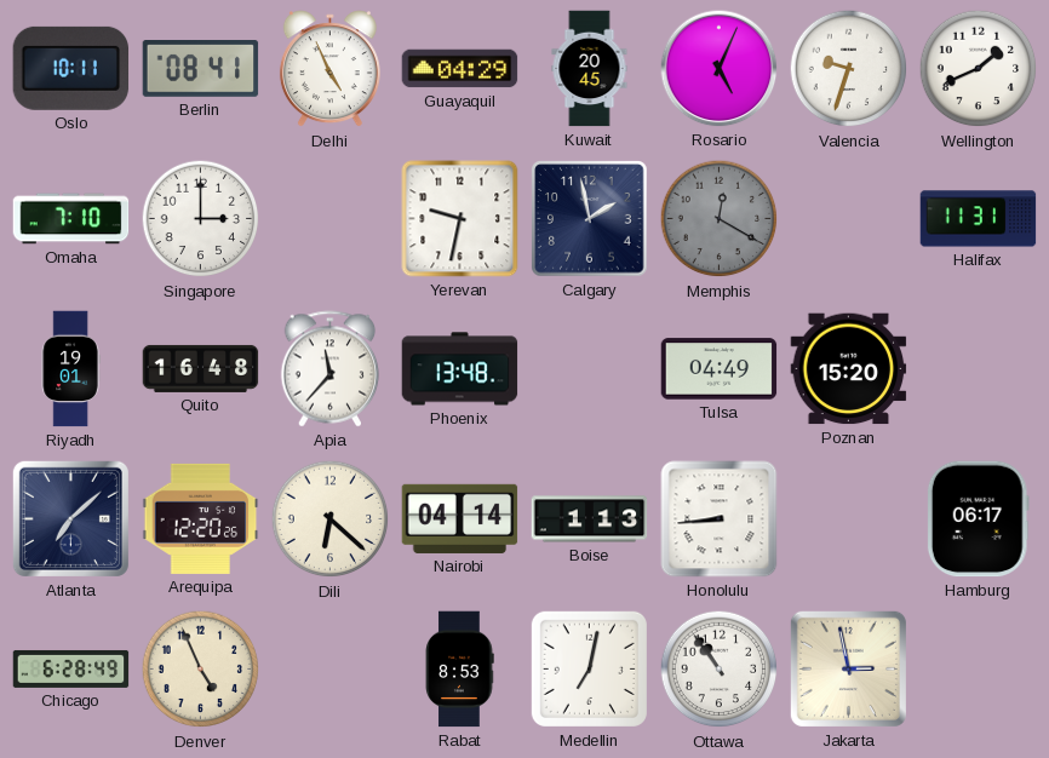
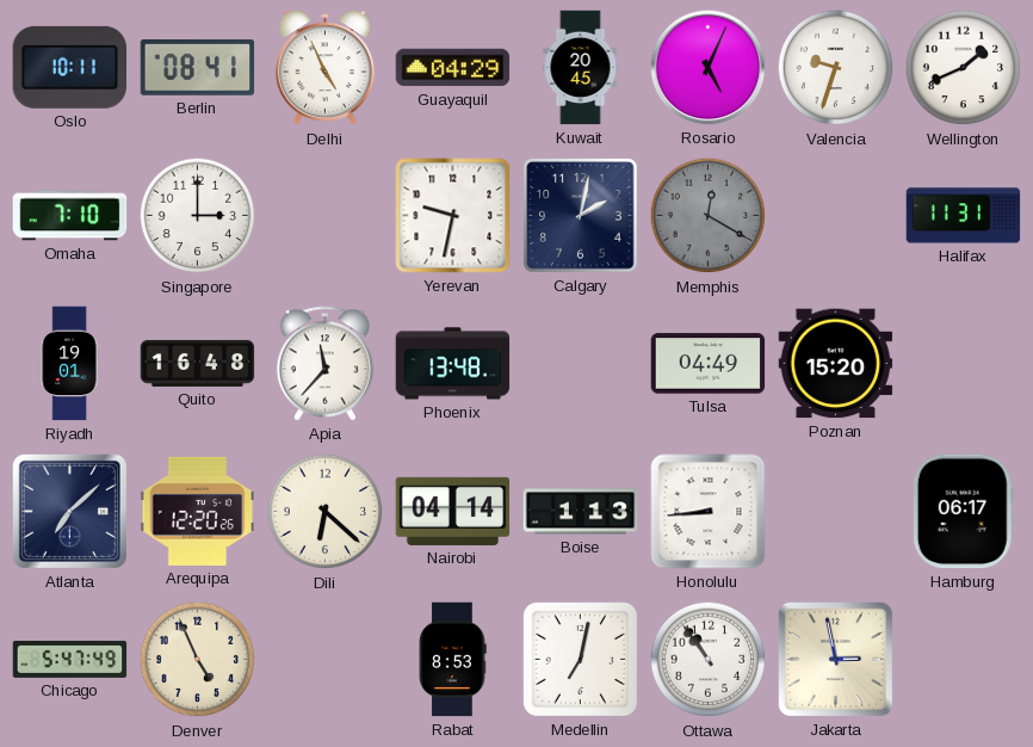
Calgary: 1:58 -> 2:02 (581, 216)
Chicago: 6:28 -> 5:47 (70, 659)
